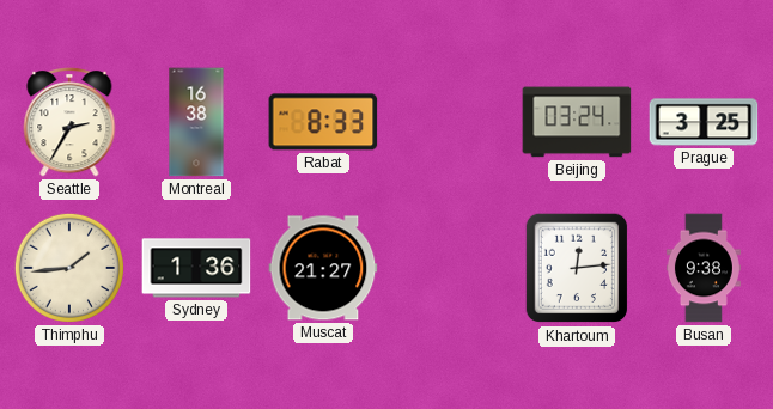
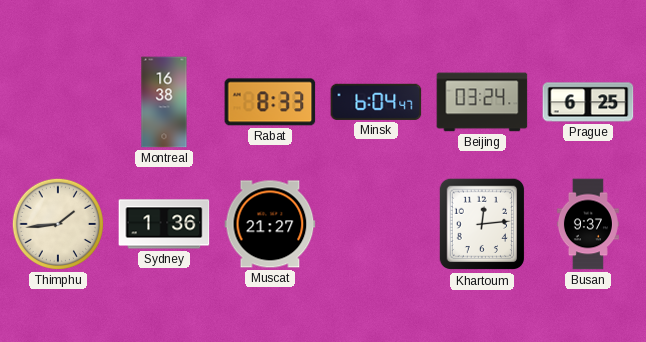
Seattle: 2:35 -> none (69, 122)
Minsk: none -> 6:04 (376, 102)
Prague: 3:25 -> 6:25 (588, 102)
Busan: 9:38 -> 9:37 (588, 224)
